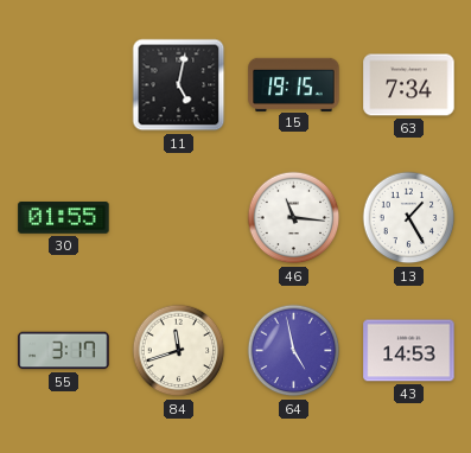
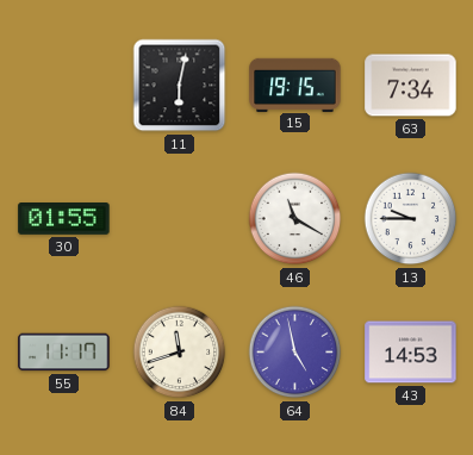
11: 5:02 -> 6:02 (180, 86)
46: 11:16 -> 11:20 (295, 219)
13: 1:25 -> 9:45 (411, 219)
55: 3:17 -> 11:17 (64, 353)
